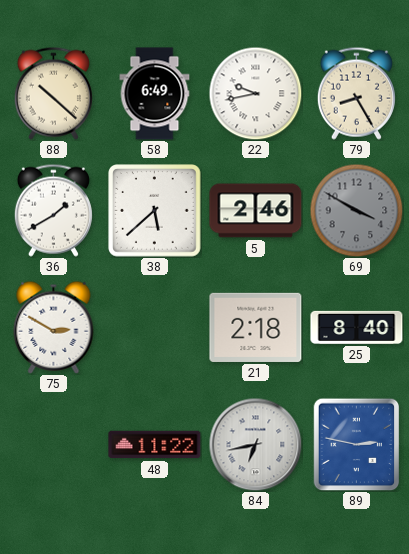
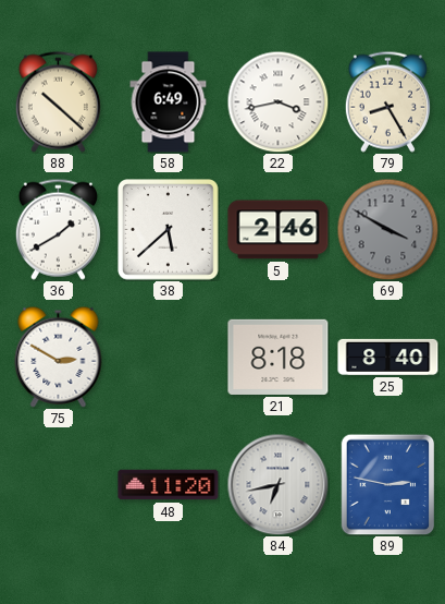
22: 9:43 -> 3:43 (277, 101)
21: 2:18 -> 8:18 (279, 357)
48: 11:22 -> 11:20 (169, 485)
